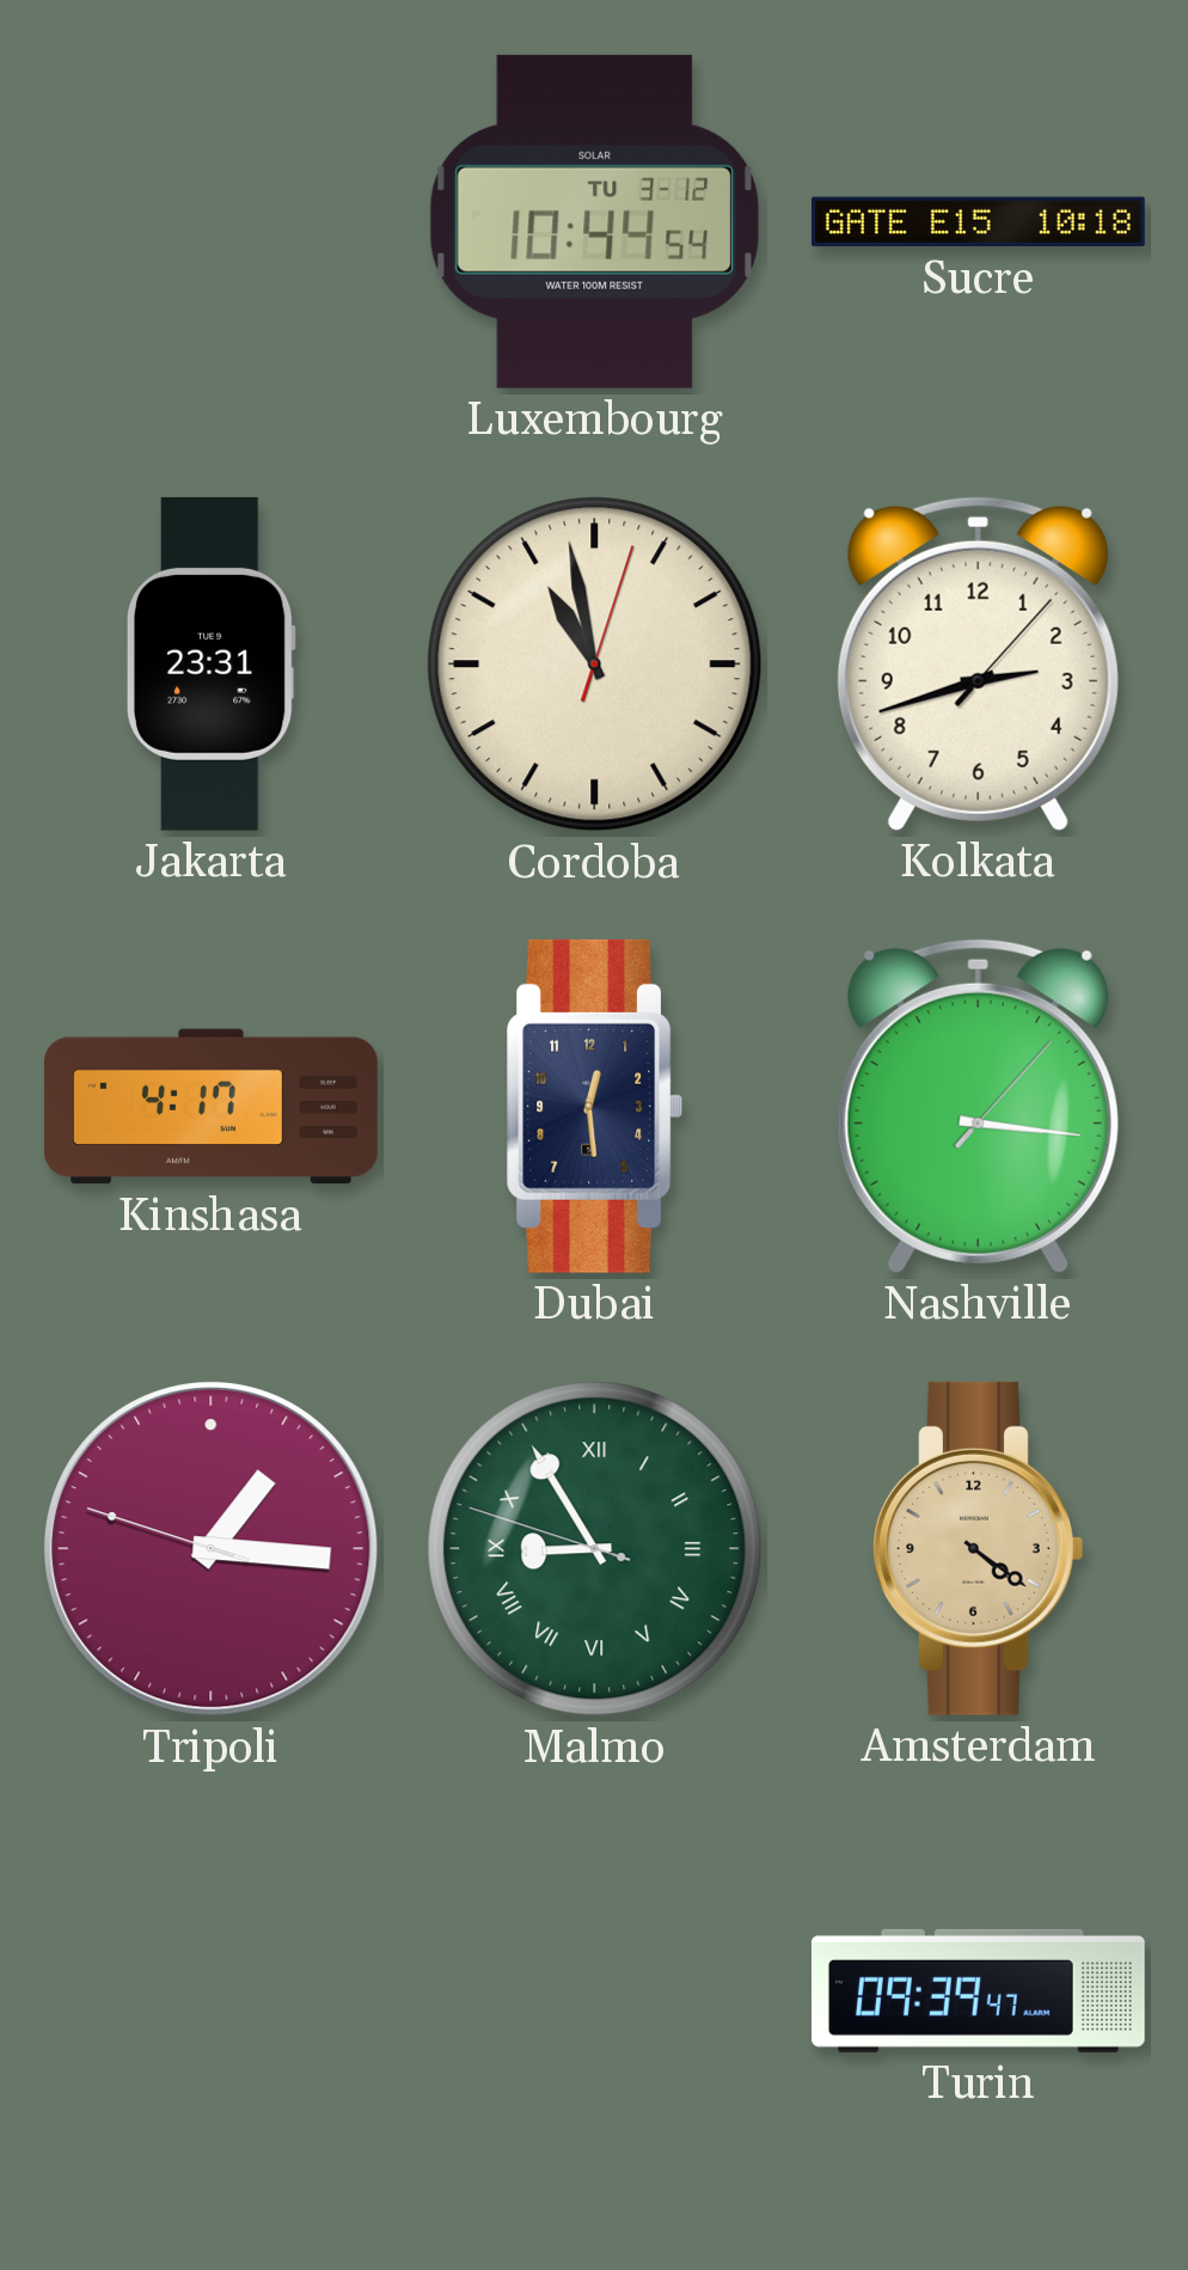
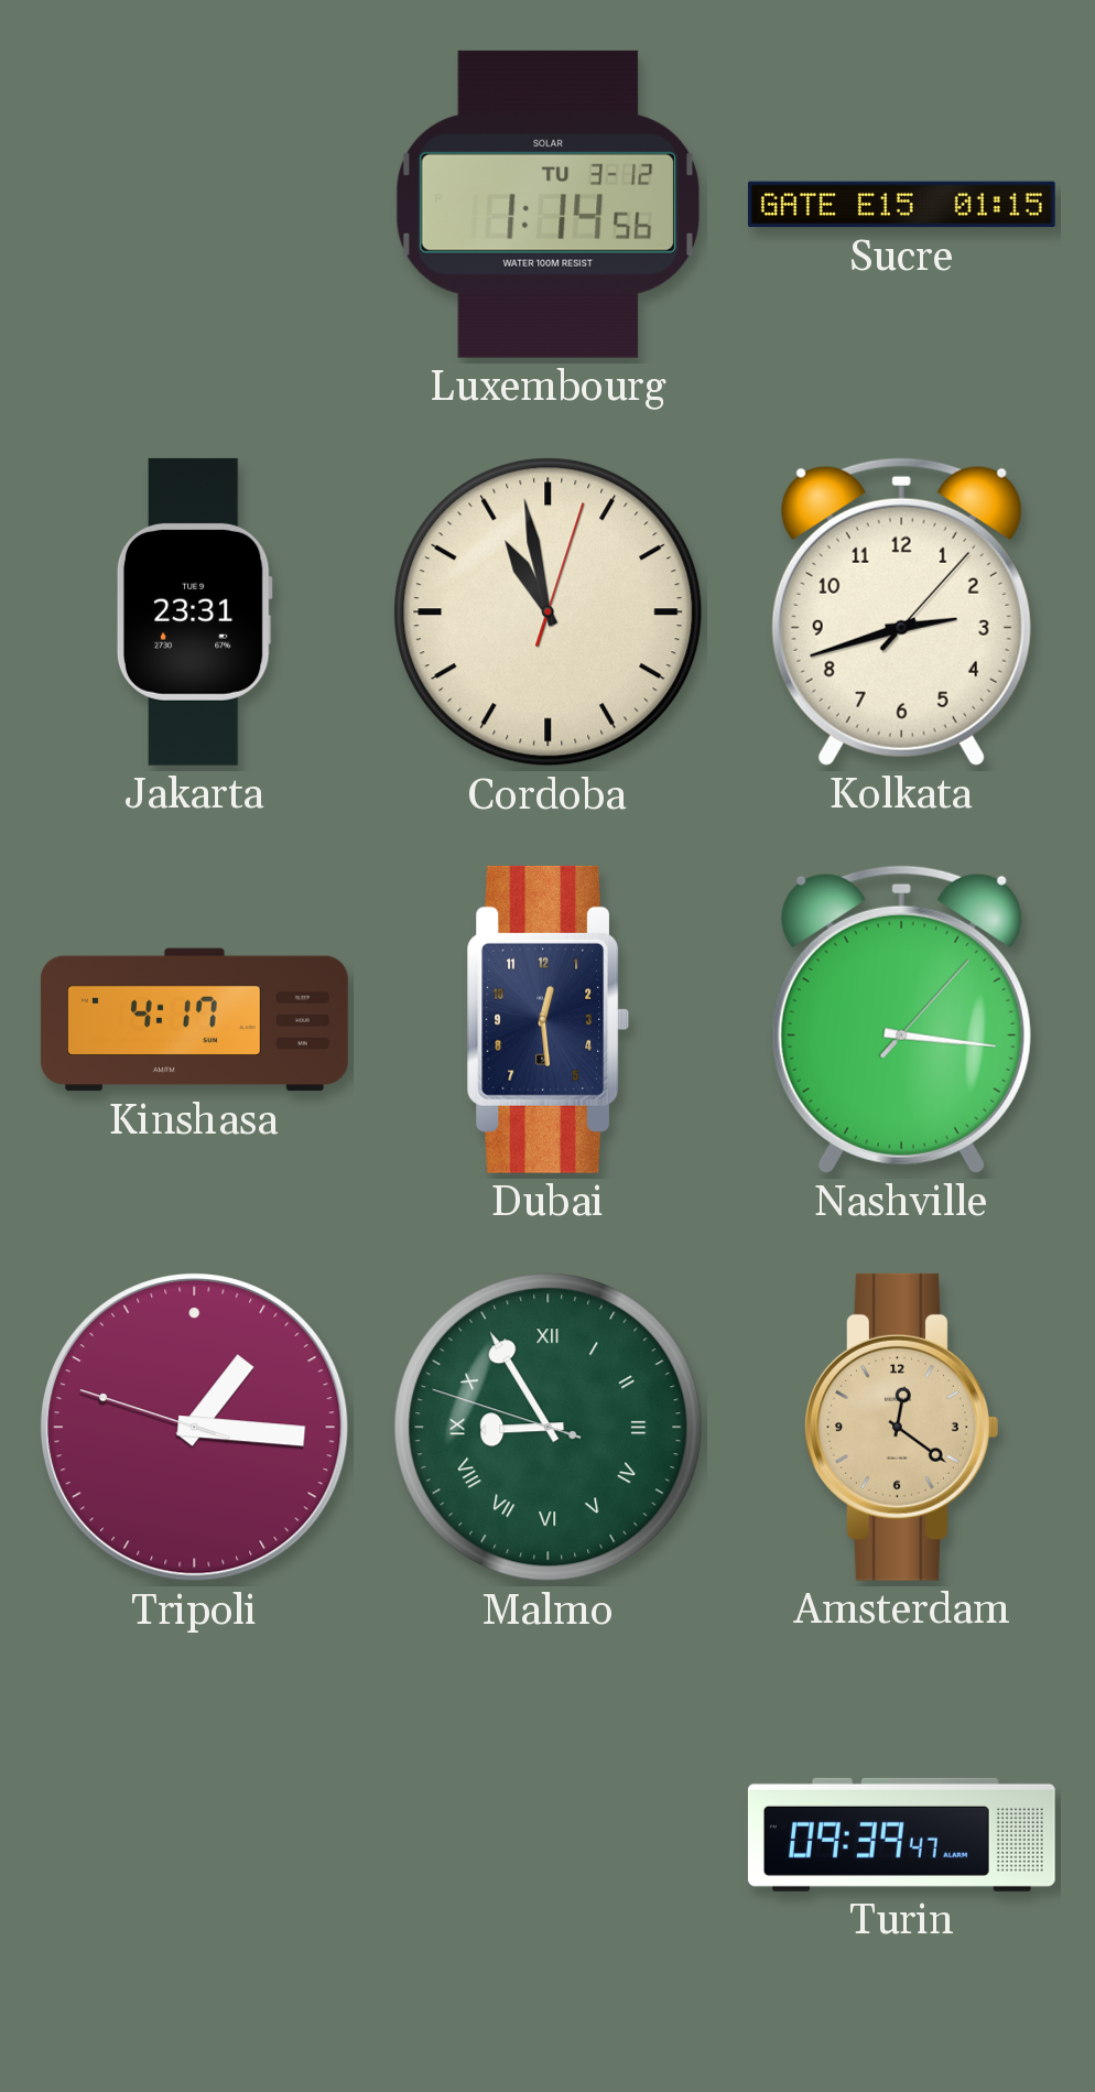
Luxembourg: 10:44 -> 1:14 (547, 204)
Sucre: 10:18 -> 01:15 (901, 205)
Amsterdam: 4:21 -> 12:21 (902, 1427)
